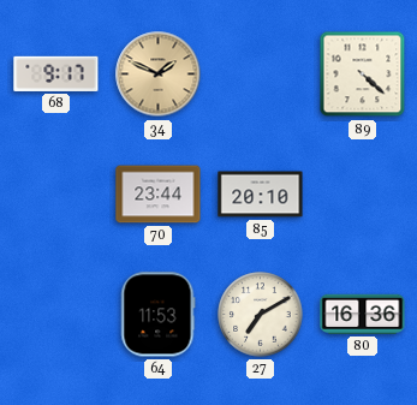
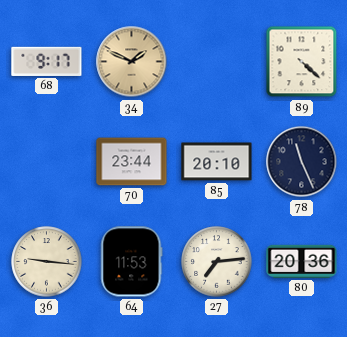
78: none -> 11:26 (302, 162)
36: none -> 9:16 (47, 262)
27: 7:10 -> 7:14 (217, 262)
80: 16:36 -> 20:36 (302, 261)
